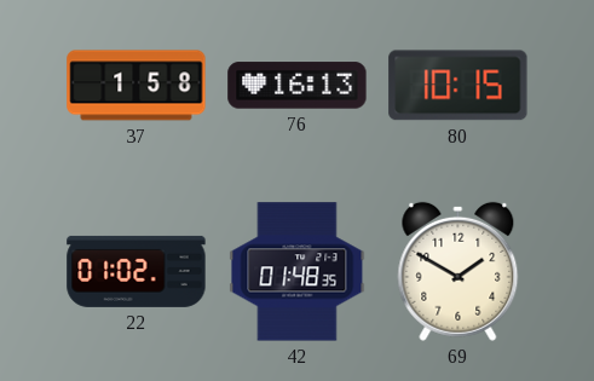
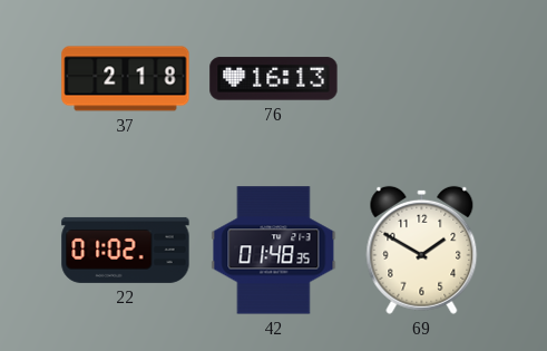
37: 1:58 -> 2:18 (126, 79)
80: 10:15 -> none (459, 86)
